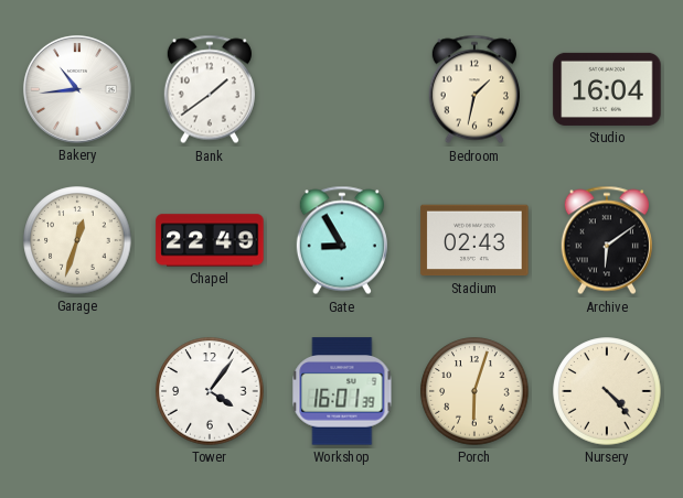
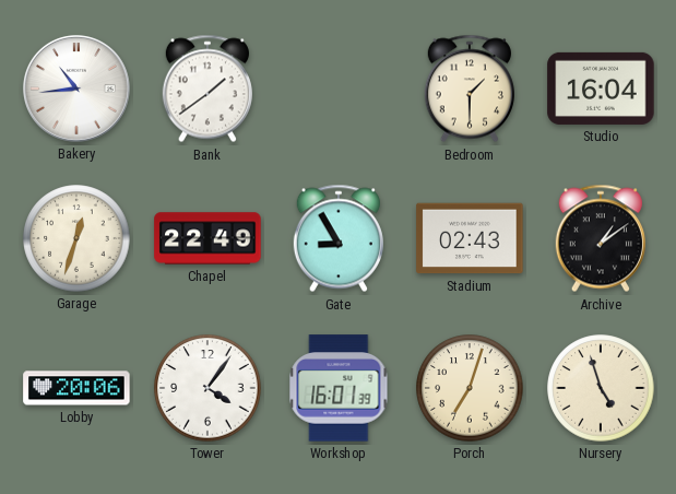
Bedroom: 1:32 -> 1:30 (470, 89)
Archive: 6:09 -> 1:09 (601, 238)
Lobby: none -> 20:06 (76, 388)
Porch: 6:03 -> 7:03 (470, 388)
Nursery: 4:23 -> 4:57 (601, 388)
